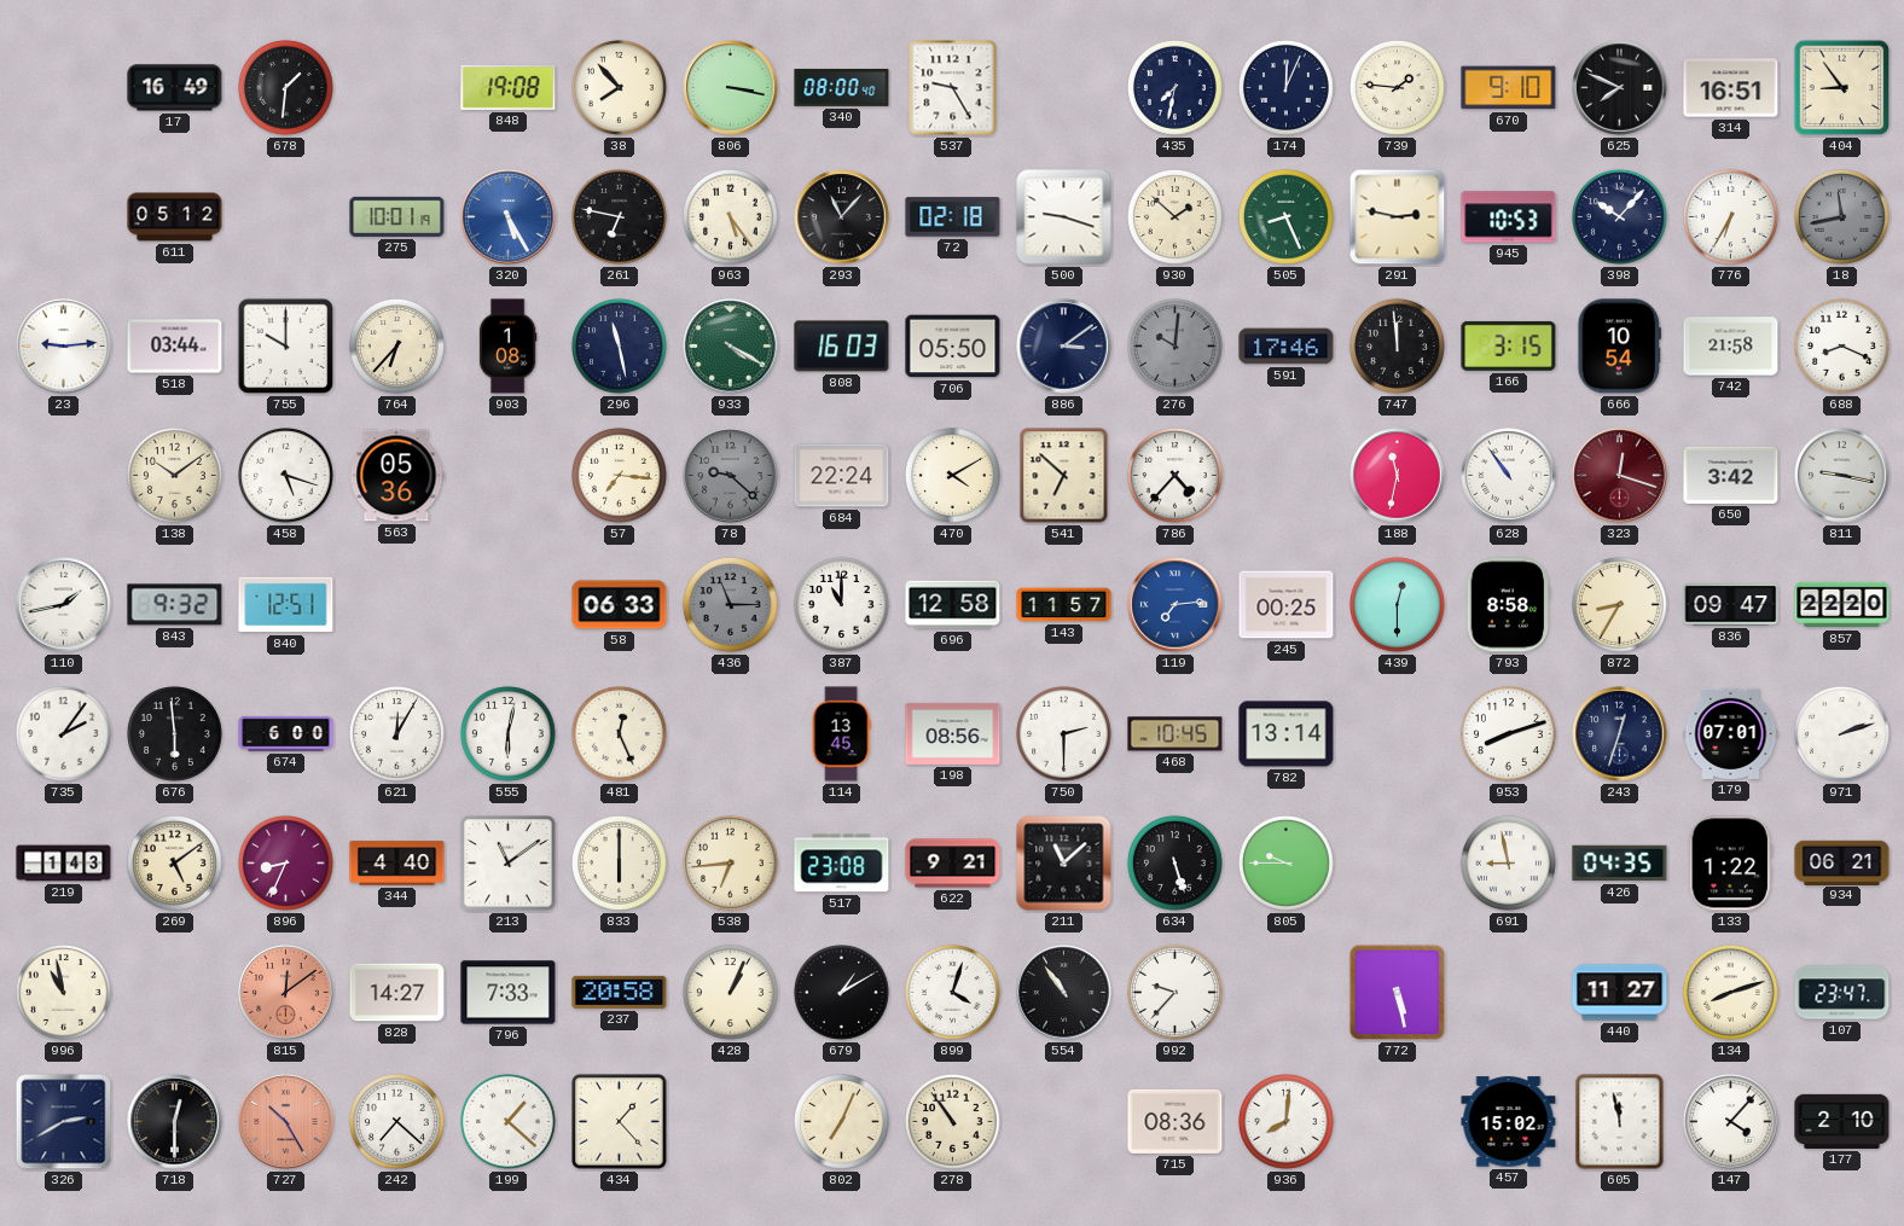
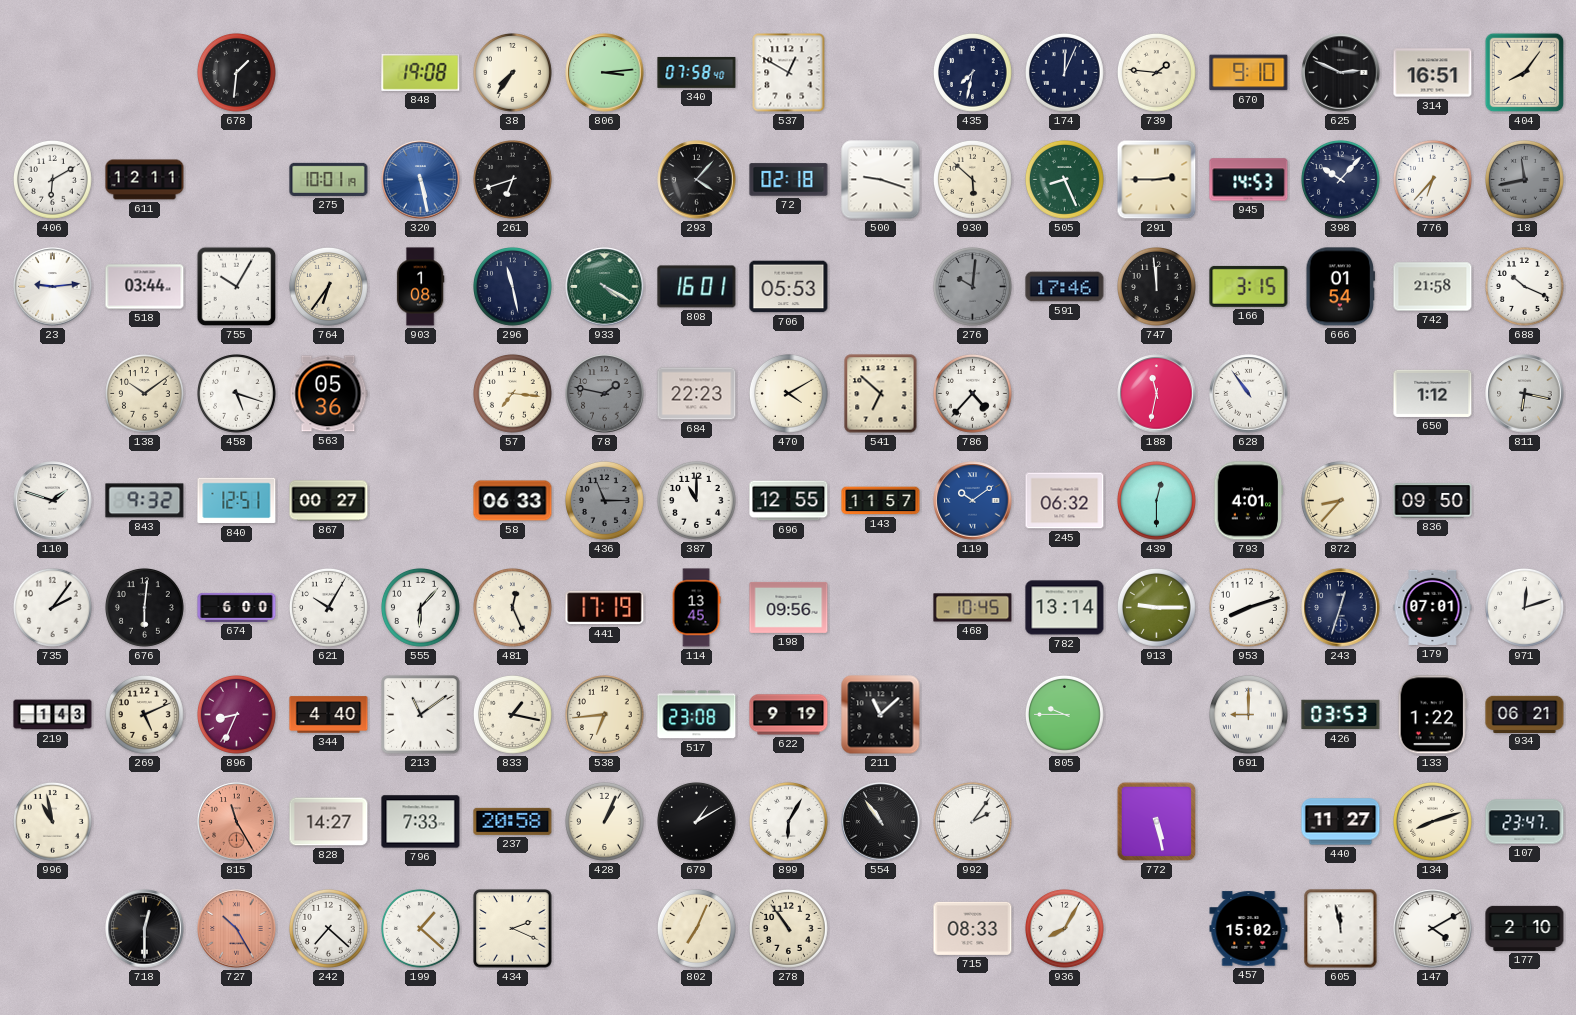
17: 16:49 -> none (175, 88)
38: 7:53 -> 7:36 (513, 73)
806: 3:17 -> 3:14 (605, 73)
340: 08:00 -> 07:58 (697, 72)
537: 9:25 -> 12:50 (789, 73)
625: 7:49 -> 2:49 (1341, 73)
404: 8:54 -> 8:06 (1525, 73)
406: none -> 6:10 (53, 180)
611: 05:12 -> 12:11 (145, 180)
320: 5:25 -> 5:28 (421, 180)
261: 6:47 -> 6:42 (513, 180)
963: 5:24 -> none (731, 217)
293: 11:07 -> 4:07 (697, 180)
930: 1:52 -> 5:52 (973, 180)
291: 2:47 -> 2:45 (1157, 180)
945: 10:53 -> 14:53 (1249, 180)
776: 6:35 -> 6:37 (1433, 180)
755: 10:00 -> 10:05 (237, 287)
764: 6:37 -> 6:36 (329, 287)
808: 16:03 -> 16:01 (697, 287)
706: 05:50 -> 05:53 (789, 287)
886: 3:09 -> none (1064, 347)
666: 10:54 -> 01:54 (1341, 287)
688: 8:19 -> 10:19 (1525, 287)
78: 9:22 -> 1:47 (605, 394)
684: 22:24 -> 22:23 (697, 394)
323: 12:18 -> none (1620, 476)
650: 3:42 -> 1:12 (1433, 393)
811: 9:17 -> 6:17 (1525, 394)
110: 1:43 -> 1:48 (53, 501)
867: none -> 00:27 (329, 501)
696: 12:58 -> 12:55 (789, 501)
119: 7:14 -> 10:09 (973, 501)
245: 00:25 -> 06:32 (1065, 501)
793: 8:58 -> 4:01 (1249, 501)
872: 8:35 -> 8:37 (1341, 501)
836: 09:47 -> 09:50 (1433, 501)
857: 22:20 -> none (1842, 605)
676: 5:59 -> 6:01 (145, 608)
621: 12:05 -> 10:05 (329, 608)
555: 6:02 -> 6:07 (421, 608)
441: none -> 17:19 (605, 608)
198: 08:56 -> 09:56 (789, 607)
750: 2:30 -> none (1064, 734)
913: none -> 9:15 (1157, 608)
971: 2:12 -> 12:12 (1525, 608)
269: 5:09 -> 5:11 (145, 715)
833: 6:00 -> 1:17 (513, 715)
622: 9:21 -> 9:19 (789, 715)
634: 5:27 -> none (1176, 864)
691: 8:58 -> 9:00 (1249, 715)
426: 04:35 -> 03:53 (1341, 715)
815: 12:09 -> 11:25 (237, 822)
899: 4:03 -> 6:05 (789, 822)
992: 9:37 -> 2:06 (973, 822)
326: 2:40 -> none (64, 1122)
434: 1:23 -> 2:19 (513, 929)
715: 08:36 -> 08:33 (973, 928)
936: 8:01 -> 8:05 (1065, 929)
147: 4:07 -> 4:10 (1433, 929)
